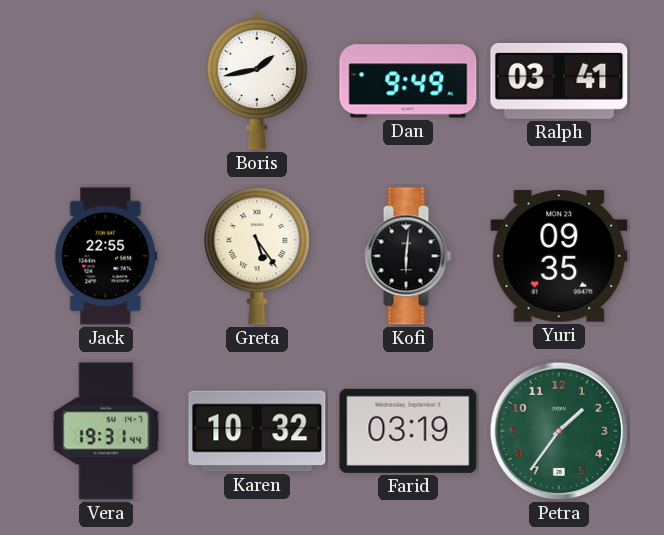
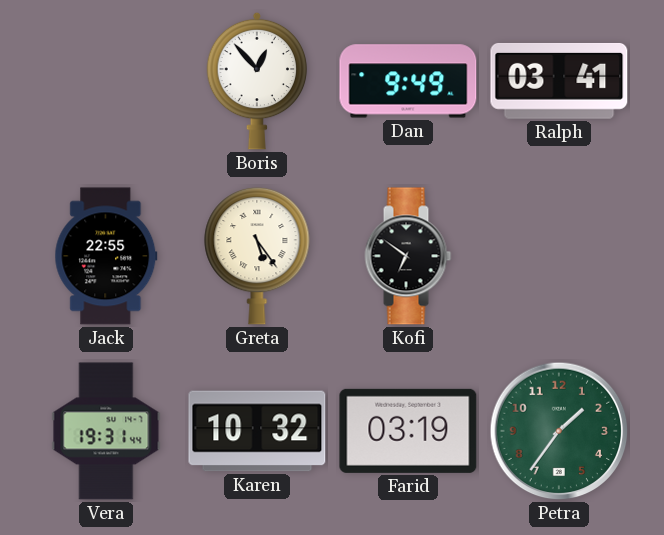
Boris: 1:43 -> 12:53 (257, 81)
Kofi: 6:01 -> 6:51 (408, 256)
Yuri: 09:35 -> none (559, 257)
